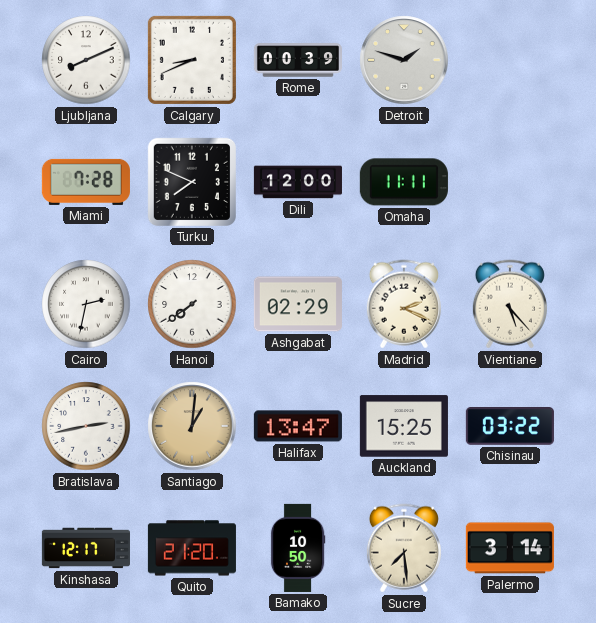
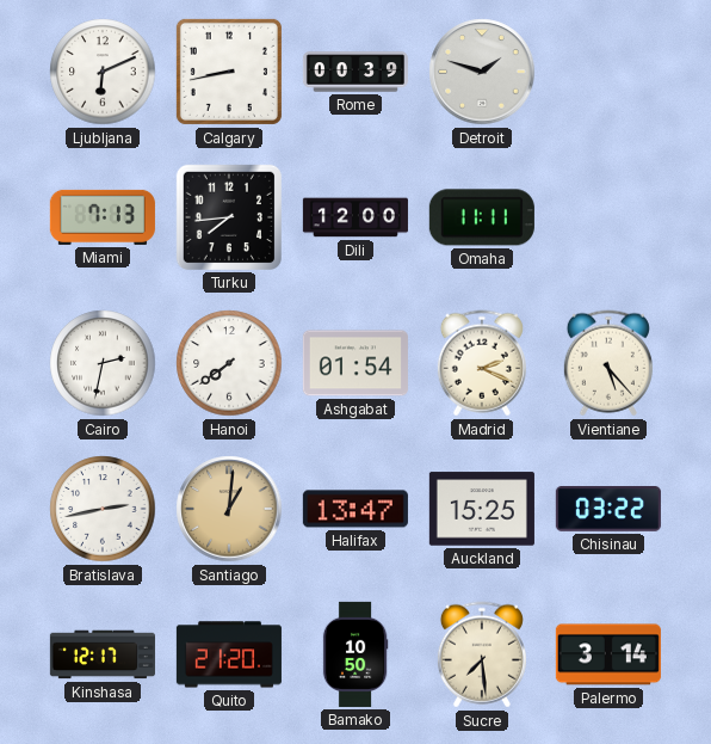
Ljubljana: 8:11 -> 6:11 (103, 72)
Calgary: 8:41 -> 8:43 (229, 72)
Miami: 7:28 -> 7:13 (103, 217)
Turku: 7:49 -> 7:44 (229, 217)
Ashgabat: 02:29 -> 01:54 (355, 363)
